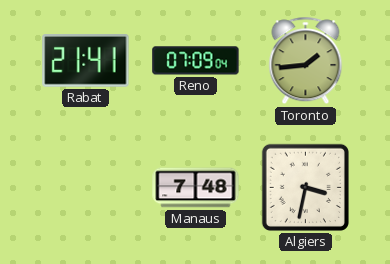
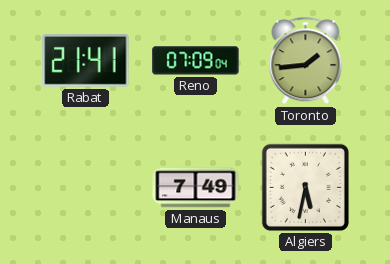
Manaus: 7:48 -> 7:49 (196, 188)
Algiers: 3:32 -> 5:32 (305, 187)
